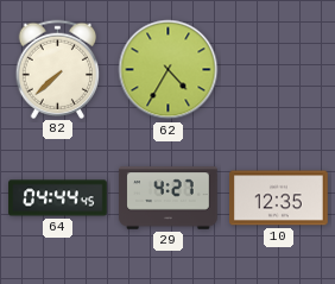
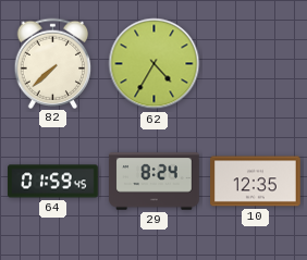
64: 04:44 -> 01:59 (53, 182)
29: 4:27 -> 8:24 (155, 182)
